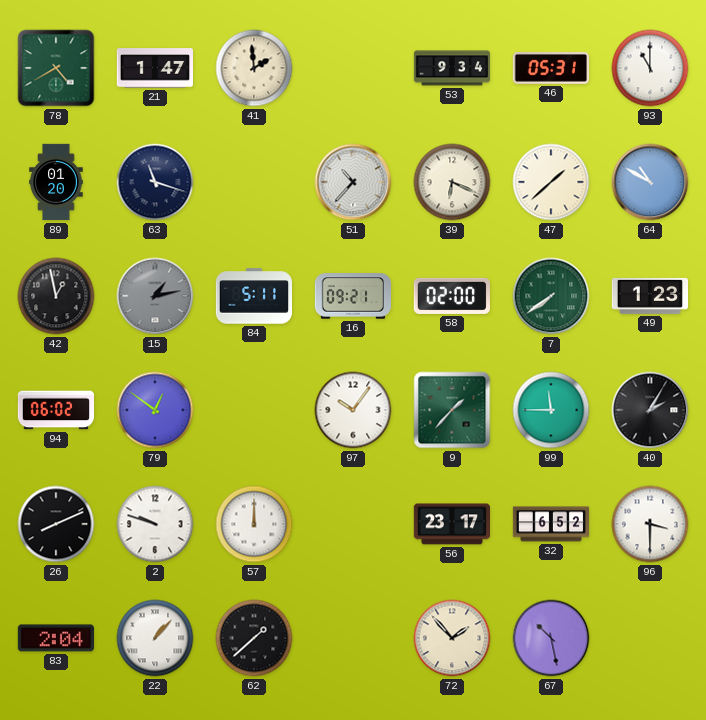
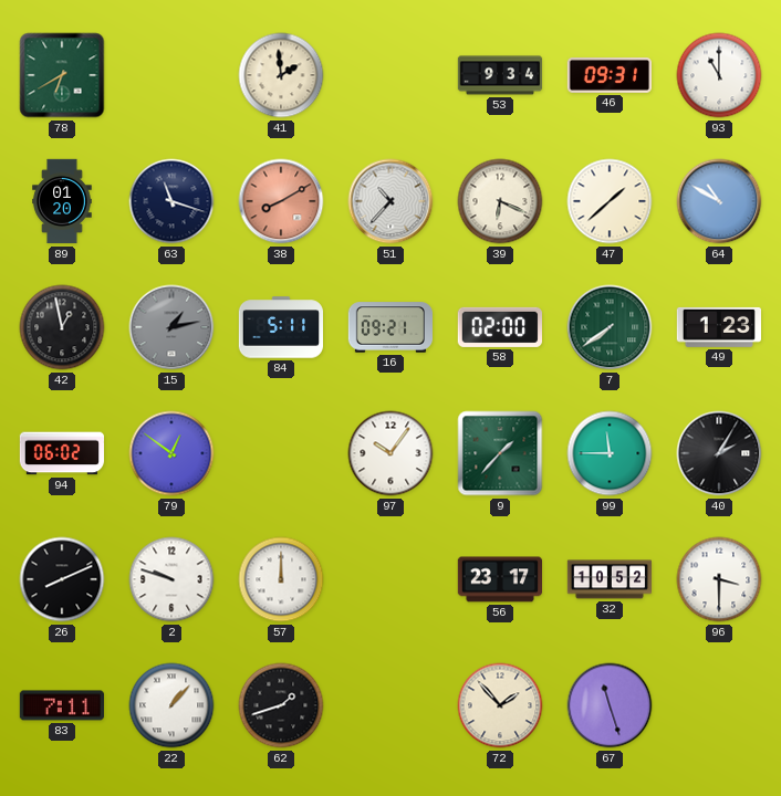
78: 4:40 -> 6:40 (62, 75)
21: 1:47 -> none (154, 68)
46: 05:31 -> 09:31 (610, 76)
38: none -> 8:10 (281, 201)
32: 6:52 -> 10:52 (610, 579)
83: 2:04 -> 7:11 (61, 705)
62: 1:38 -> 1:42 (281, 705)
67: 10:28 -> 11:27 (610, 705)
